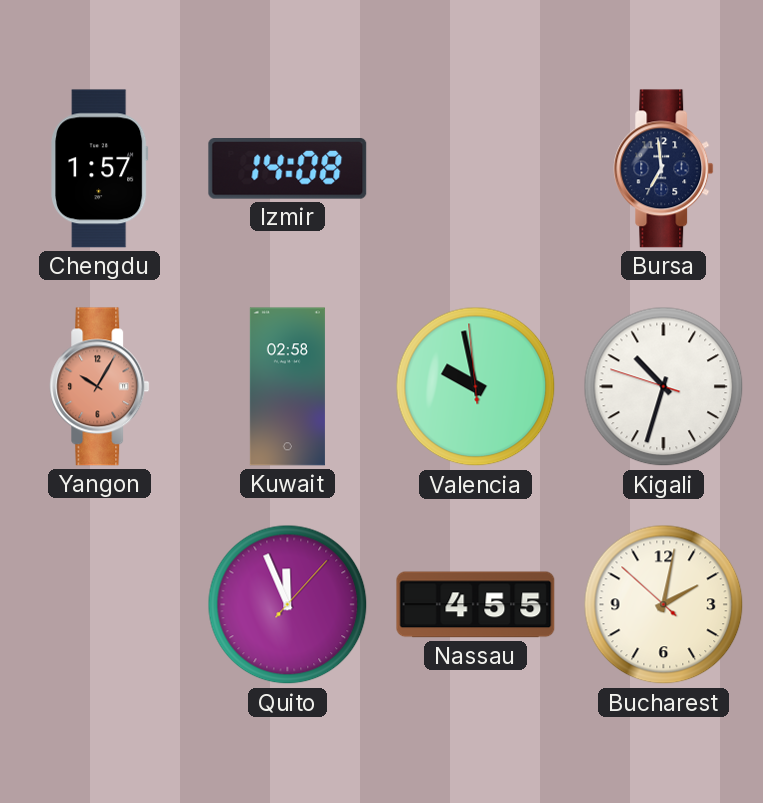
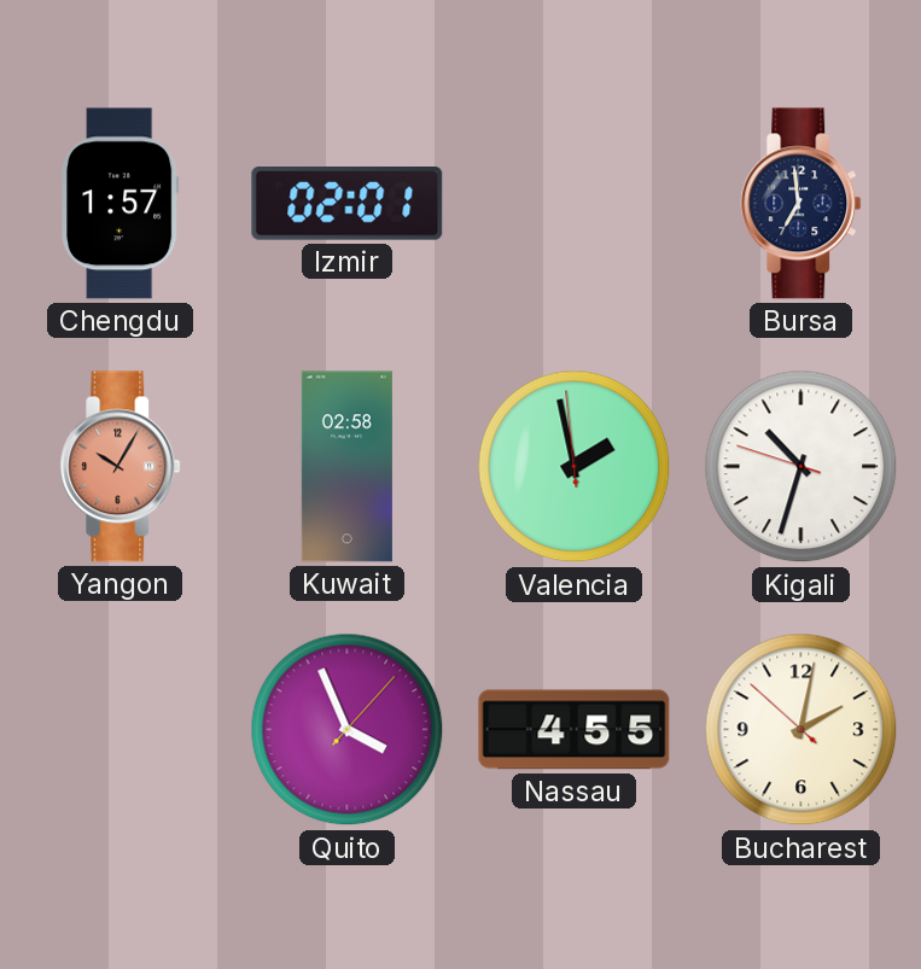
Izmir: 14:08 -> 02:01 (348, 204)
Valencia: 9:57 -> 1:57 (575, 467)
Quito: 11:56 -> 3:56 (348, 730)
